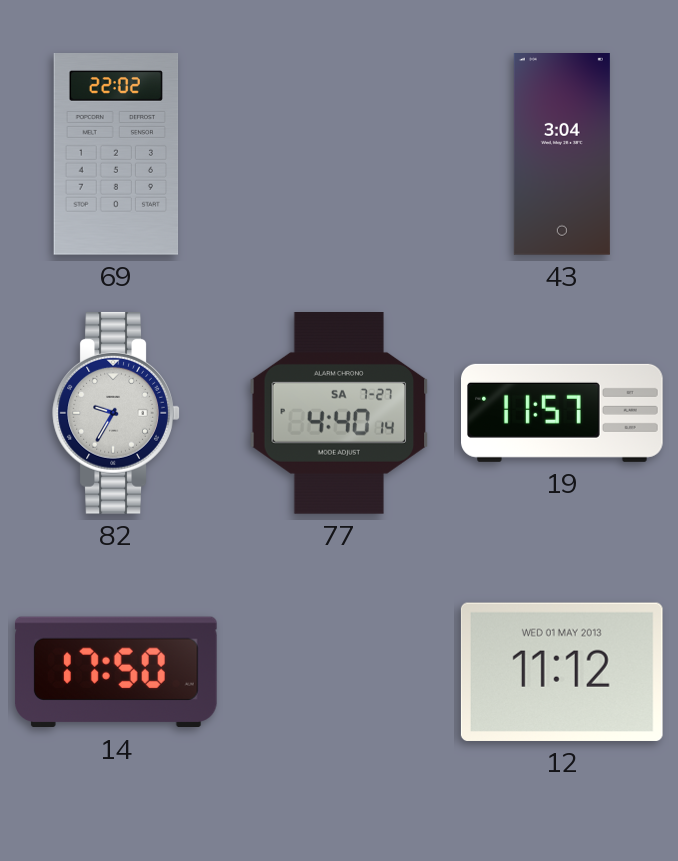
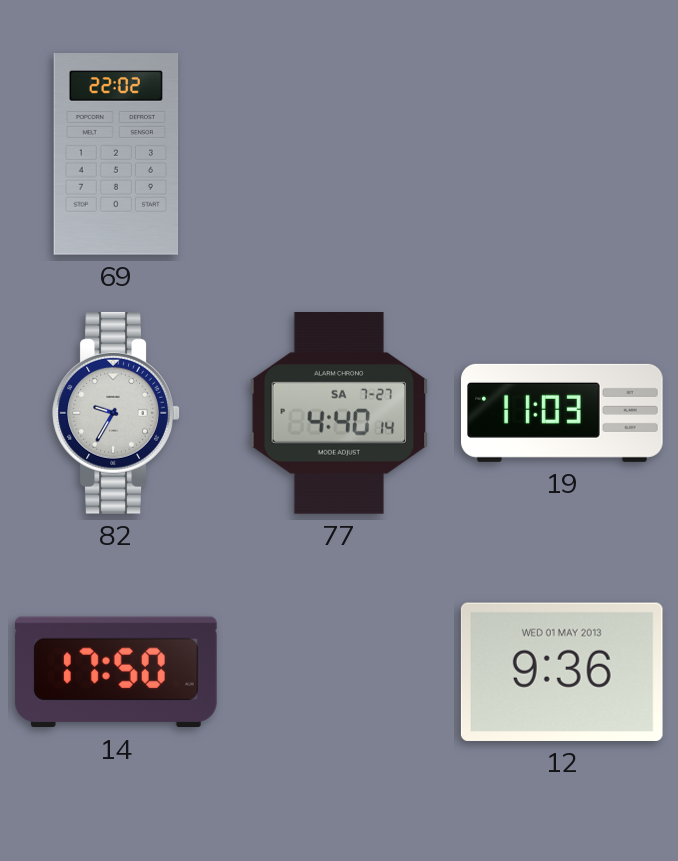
43: 3:04 -> none (562, 155)
19: 11:57 -> 11:03 (563, 413)
12: 11:12 -> 9:36 (562, 672)
